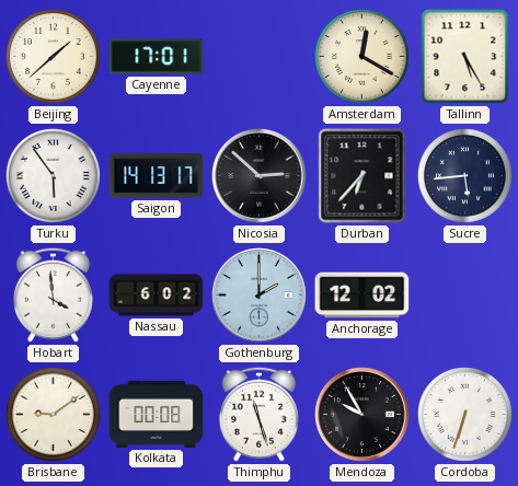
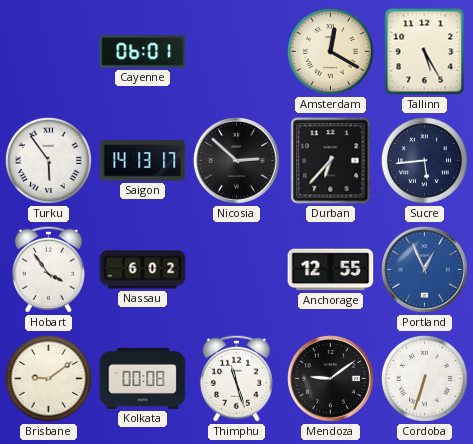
Beijing: 1:38 -> none (53, 56)
Cayenne: 17:01 -> 06:01 (143, 52)
Hobart: 3:59 -> 3:54 (48, 269)
Gothenburg: 2:00 -> none (260, 296)
Anchorage: 12:02 -> 12:55 (331, 270)
Portland: none -> 12:56 (425, 270)
Mendoza: 9:55 -> 9:09 (331, 379)
